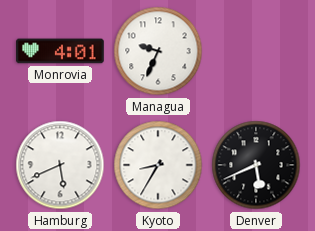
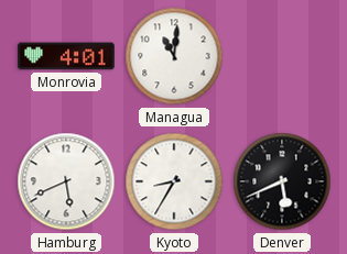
Managua: 9:34 -> 11:01 (174, 56)
